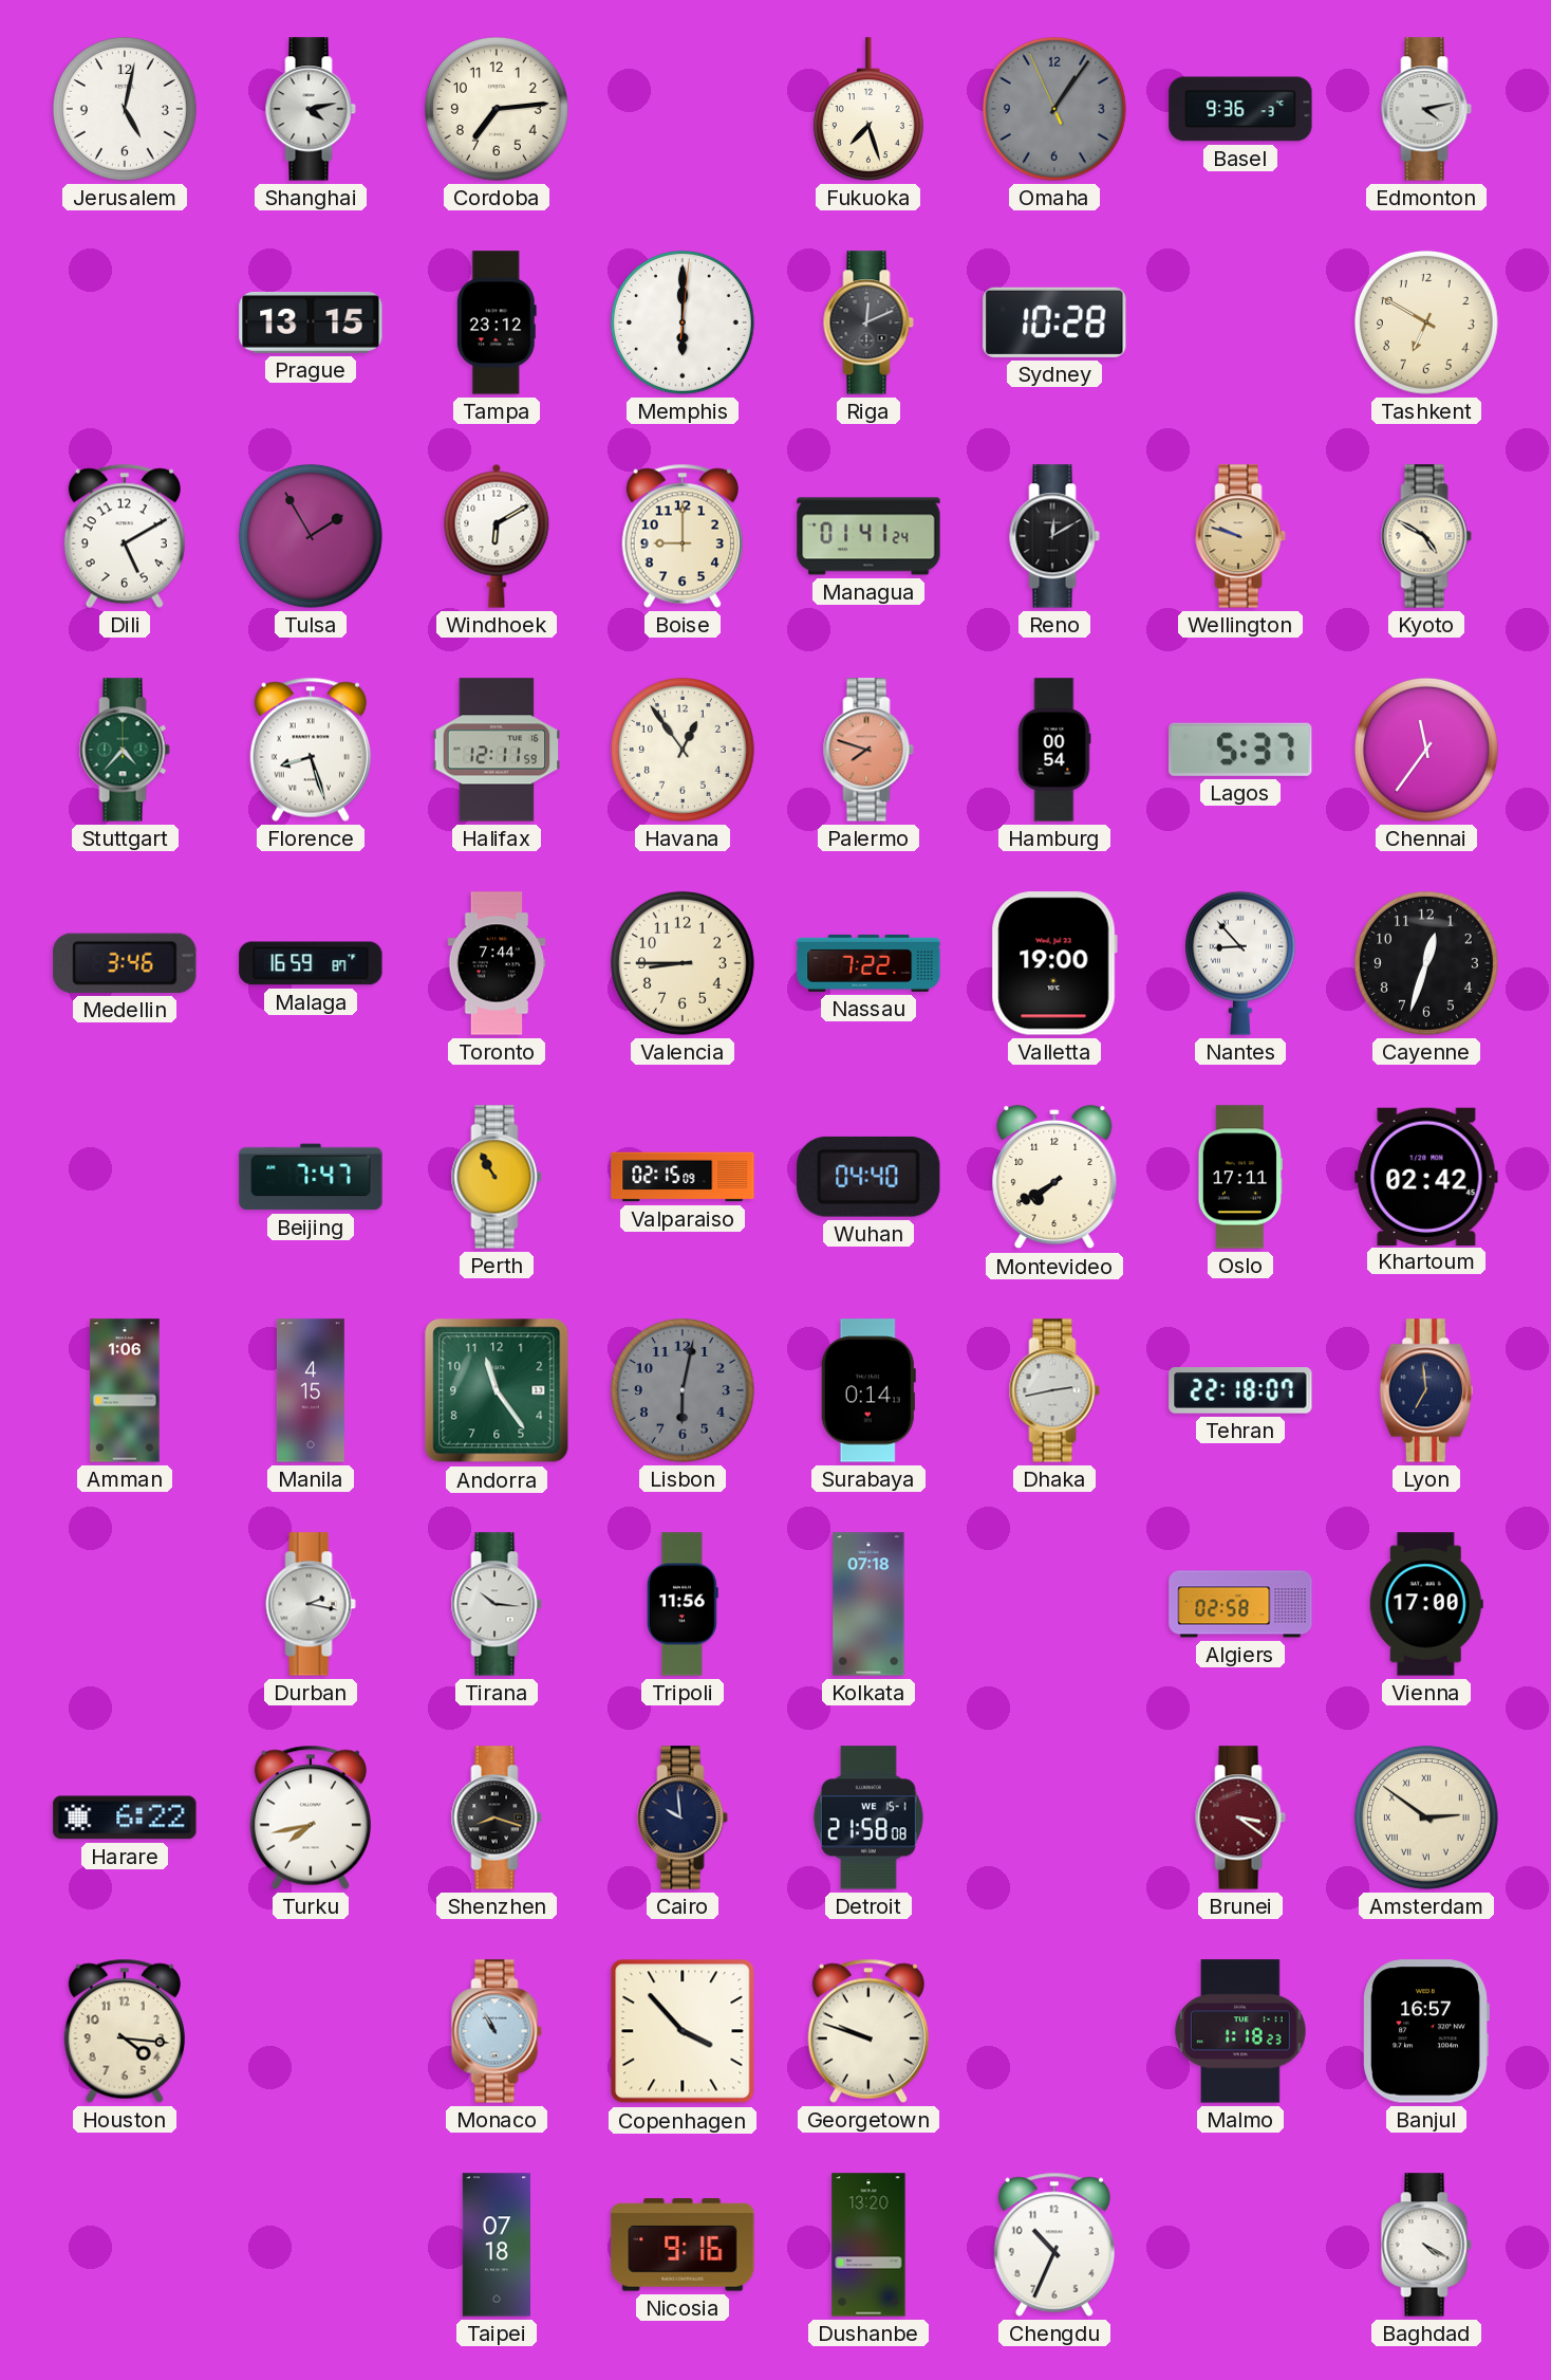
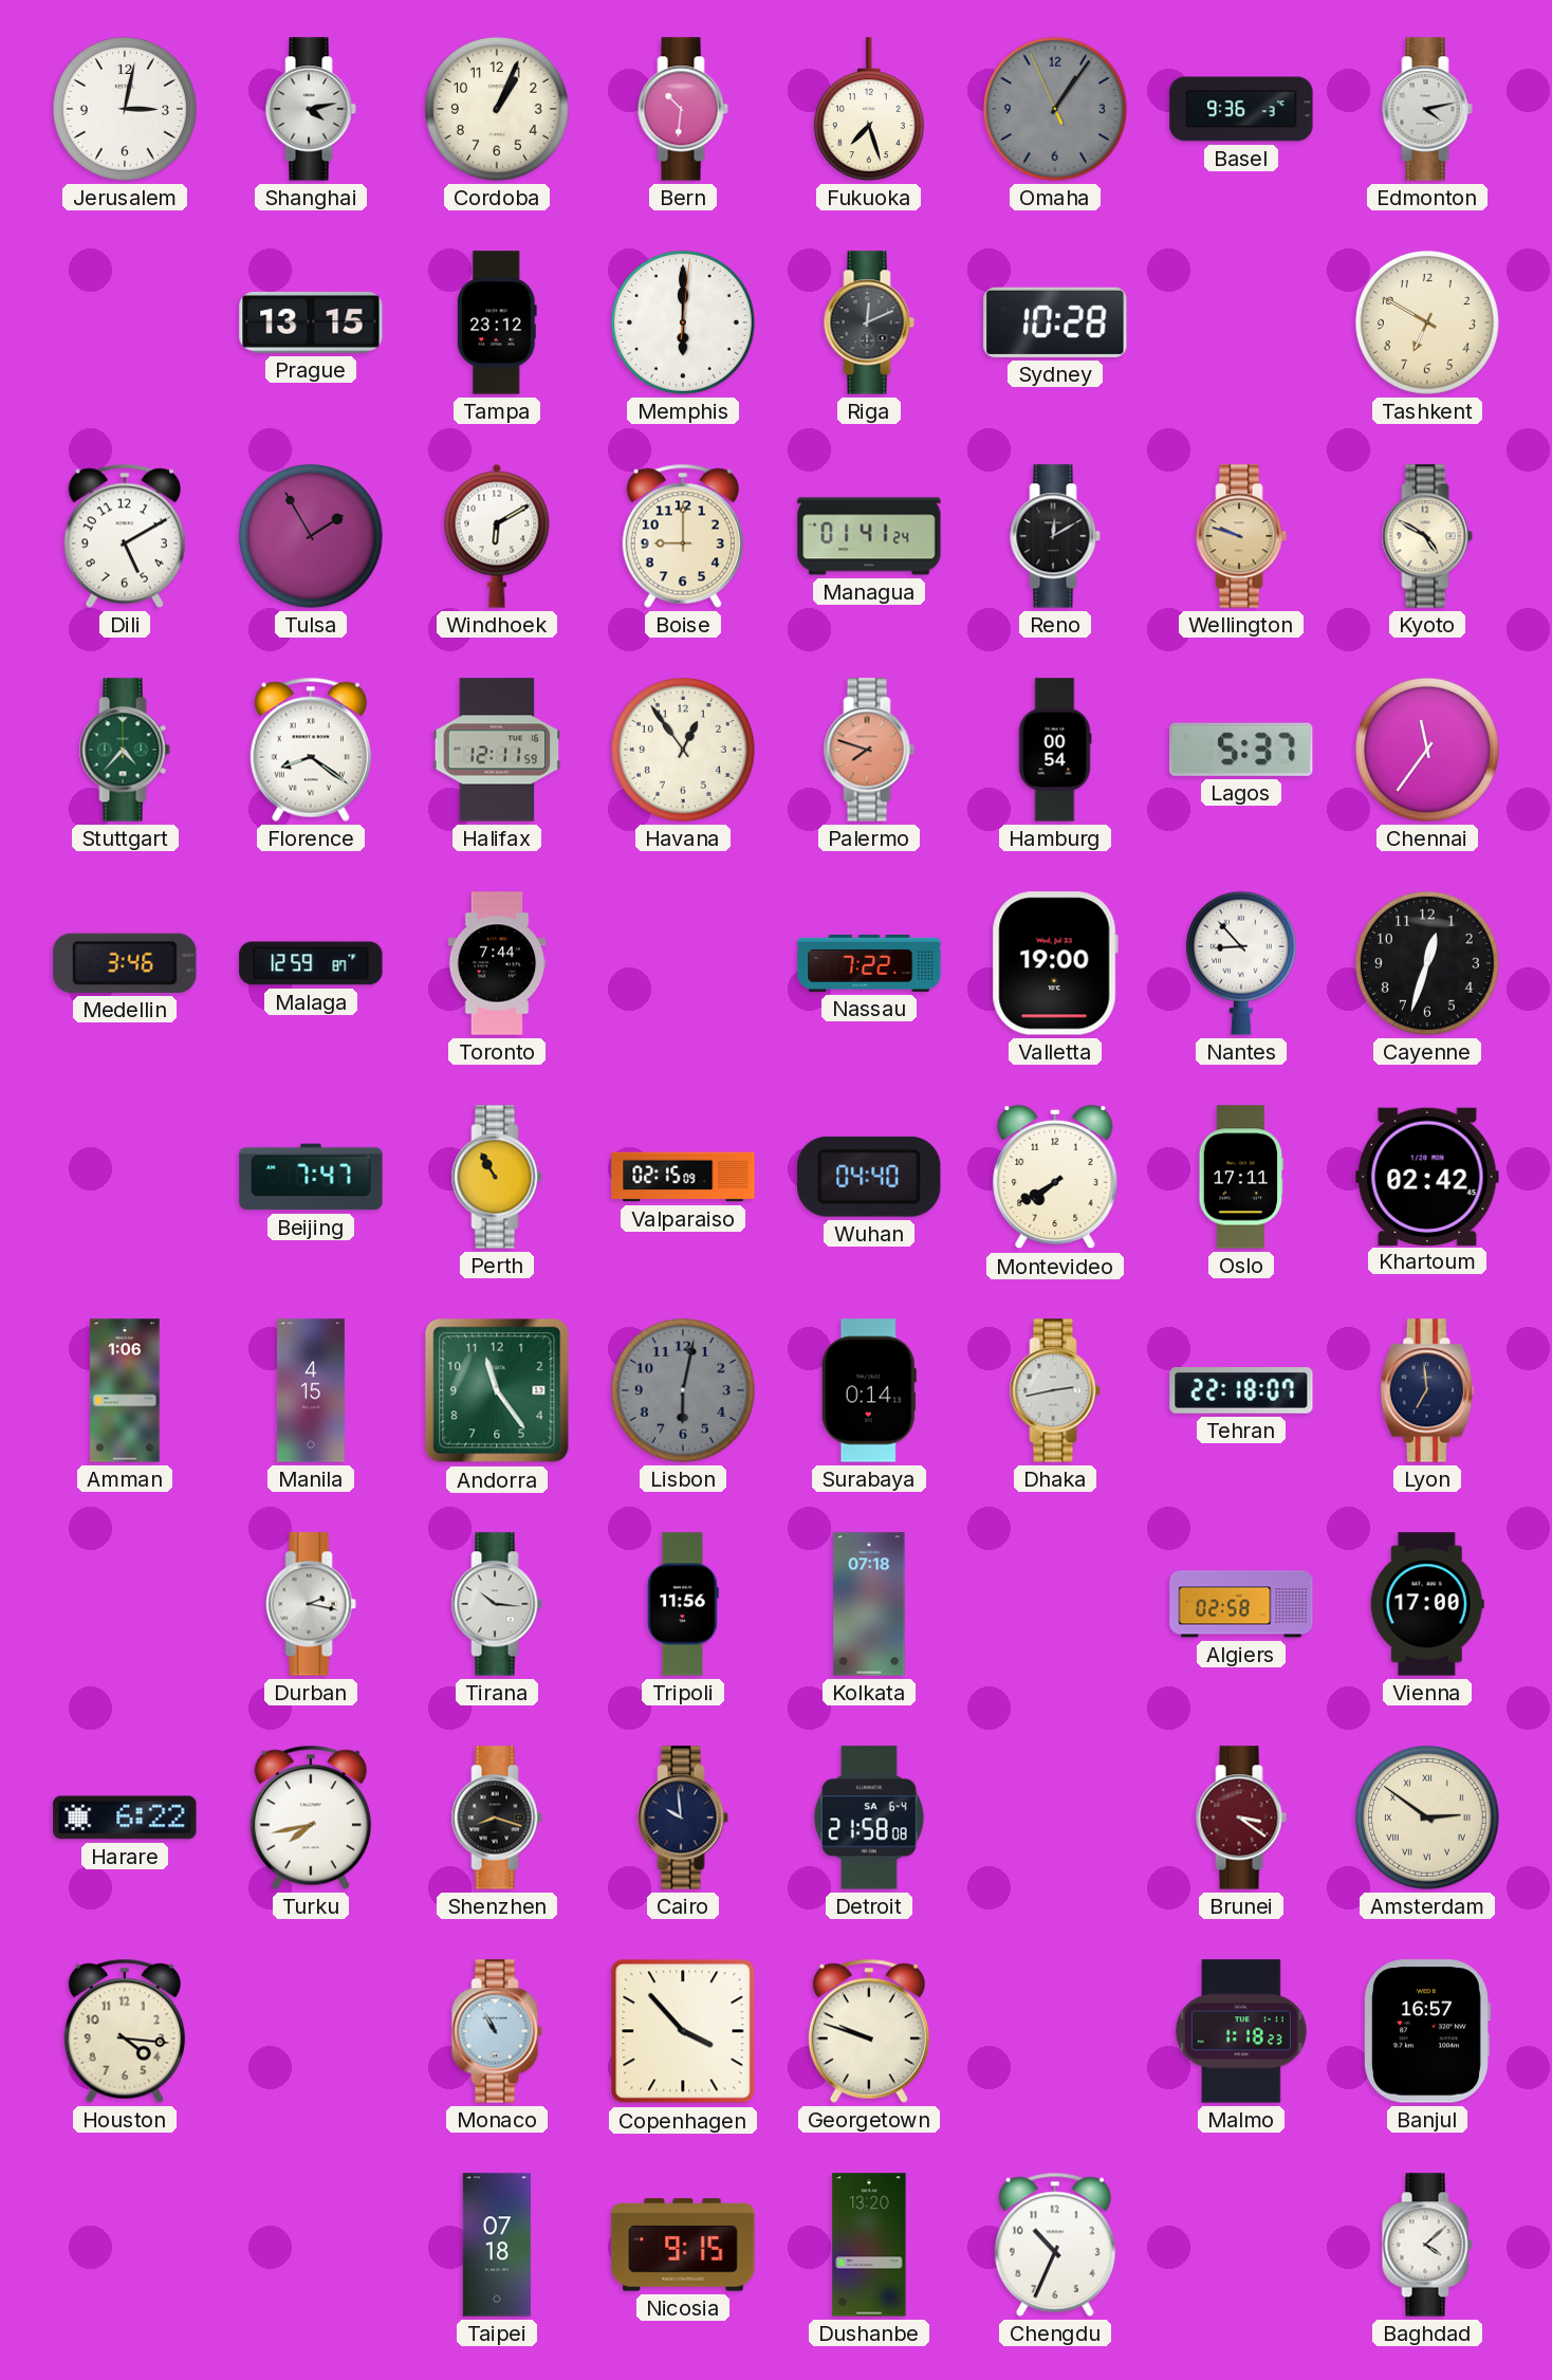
Jerusalem: 5:02 -> 3:02 (125, 109)
Cordoba: 7:14 -> 1:04 (497, 109)
Bern: none -> 10:31 (683, 109)
Florence: 8:27 -> 8:21 (311, 750)
Malaga: 16:59 -> 12:59 (311, 963)
Valencia: 8:45 -> none (683, 963)
Detroit date: WE 15-1 -> SA 6-4 (869, 1818)
Nicosia: 9:16 -> 9:15 (683, 2245)
Baghdad: 4:20 -> 4:08 (1427, 2245)
